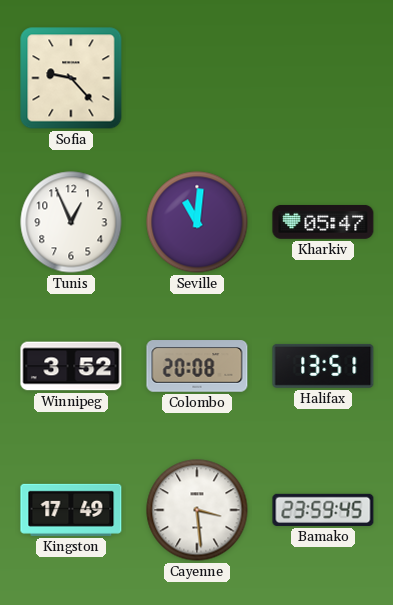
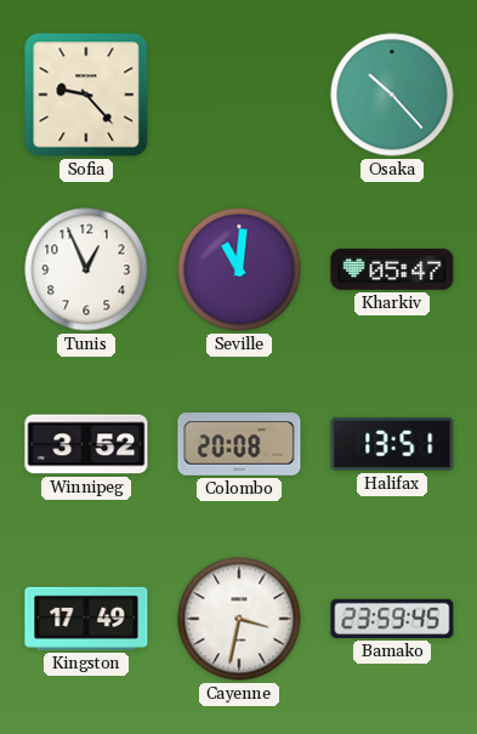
Osaka: none -> 10:23 (392, 95)
Cayenne: 3:29 -> 3:32 (239, 619)
